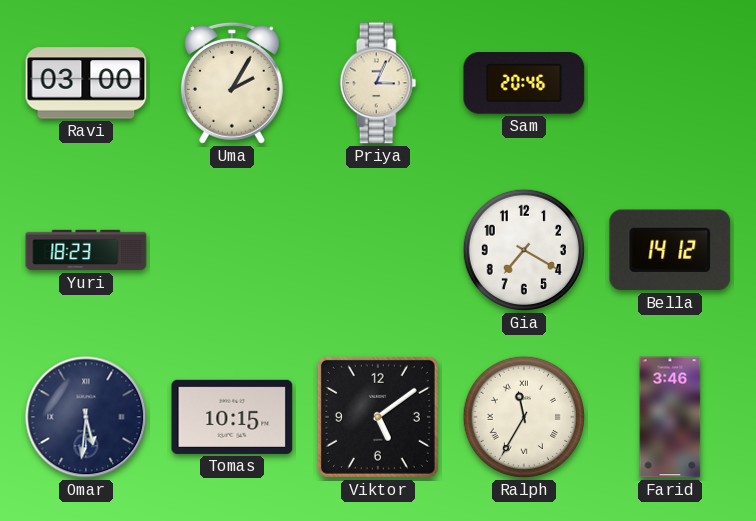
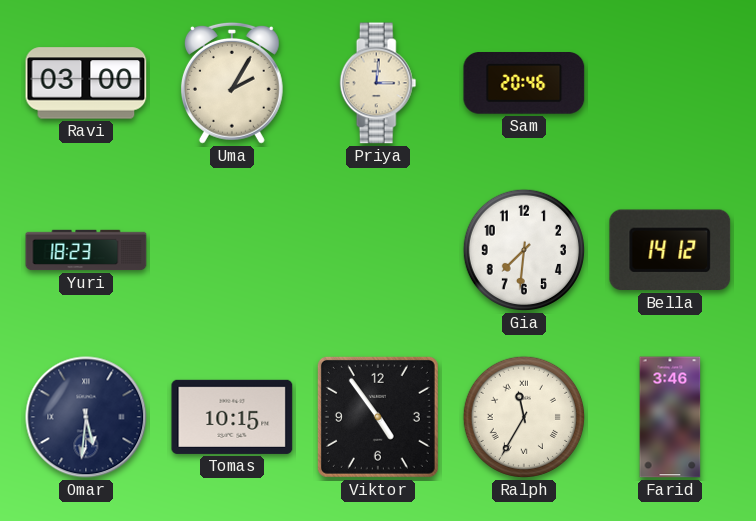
Priya: 3:04 -> 3:01 (378, 83)
Gia: 7:20 -> 7:31 (524, 250)
Viktor: 5:09 -> 4:54 (378, 417)
